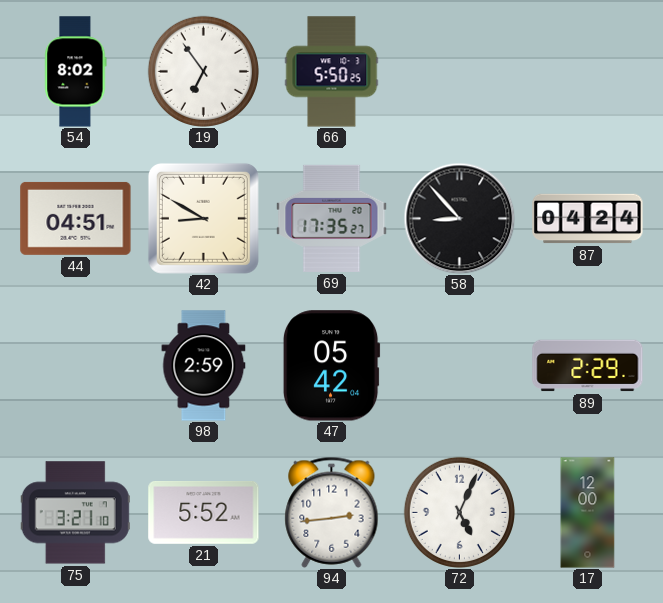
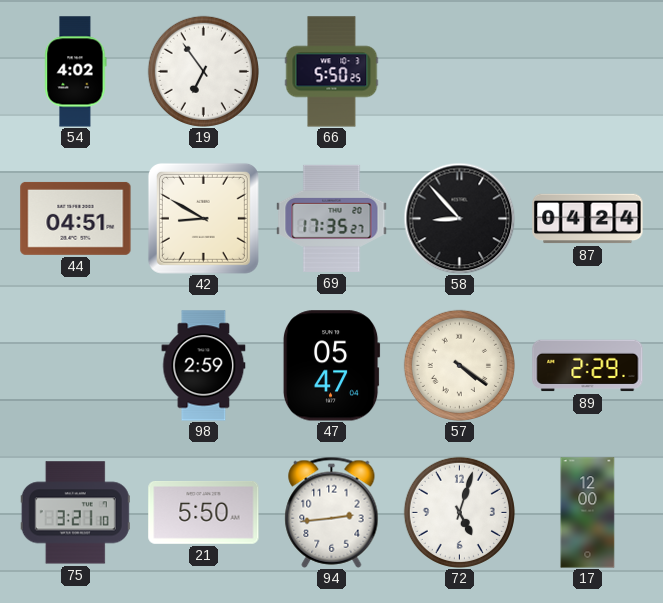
54: 8:02 -> 4:02 (76, 72)
47: 05:42 -> 05:47 (331, 366)
57: none -> 4:21 (459, 365)
21: 5:52 -> 5:50 (204, 513)
72: 5:04 -> 5:03 (459, 512)
